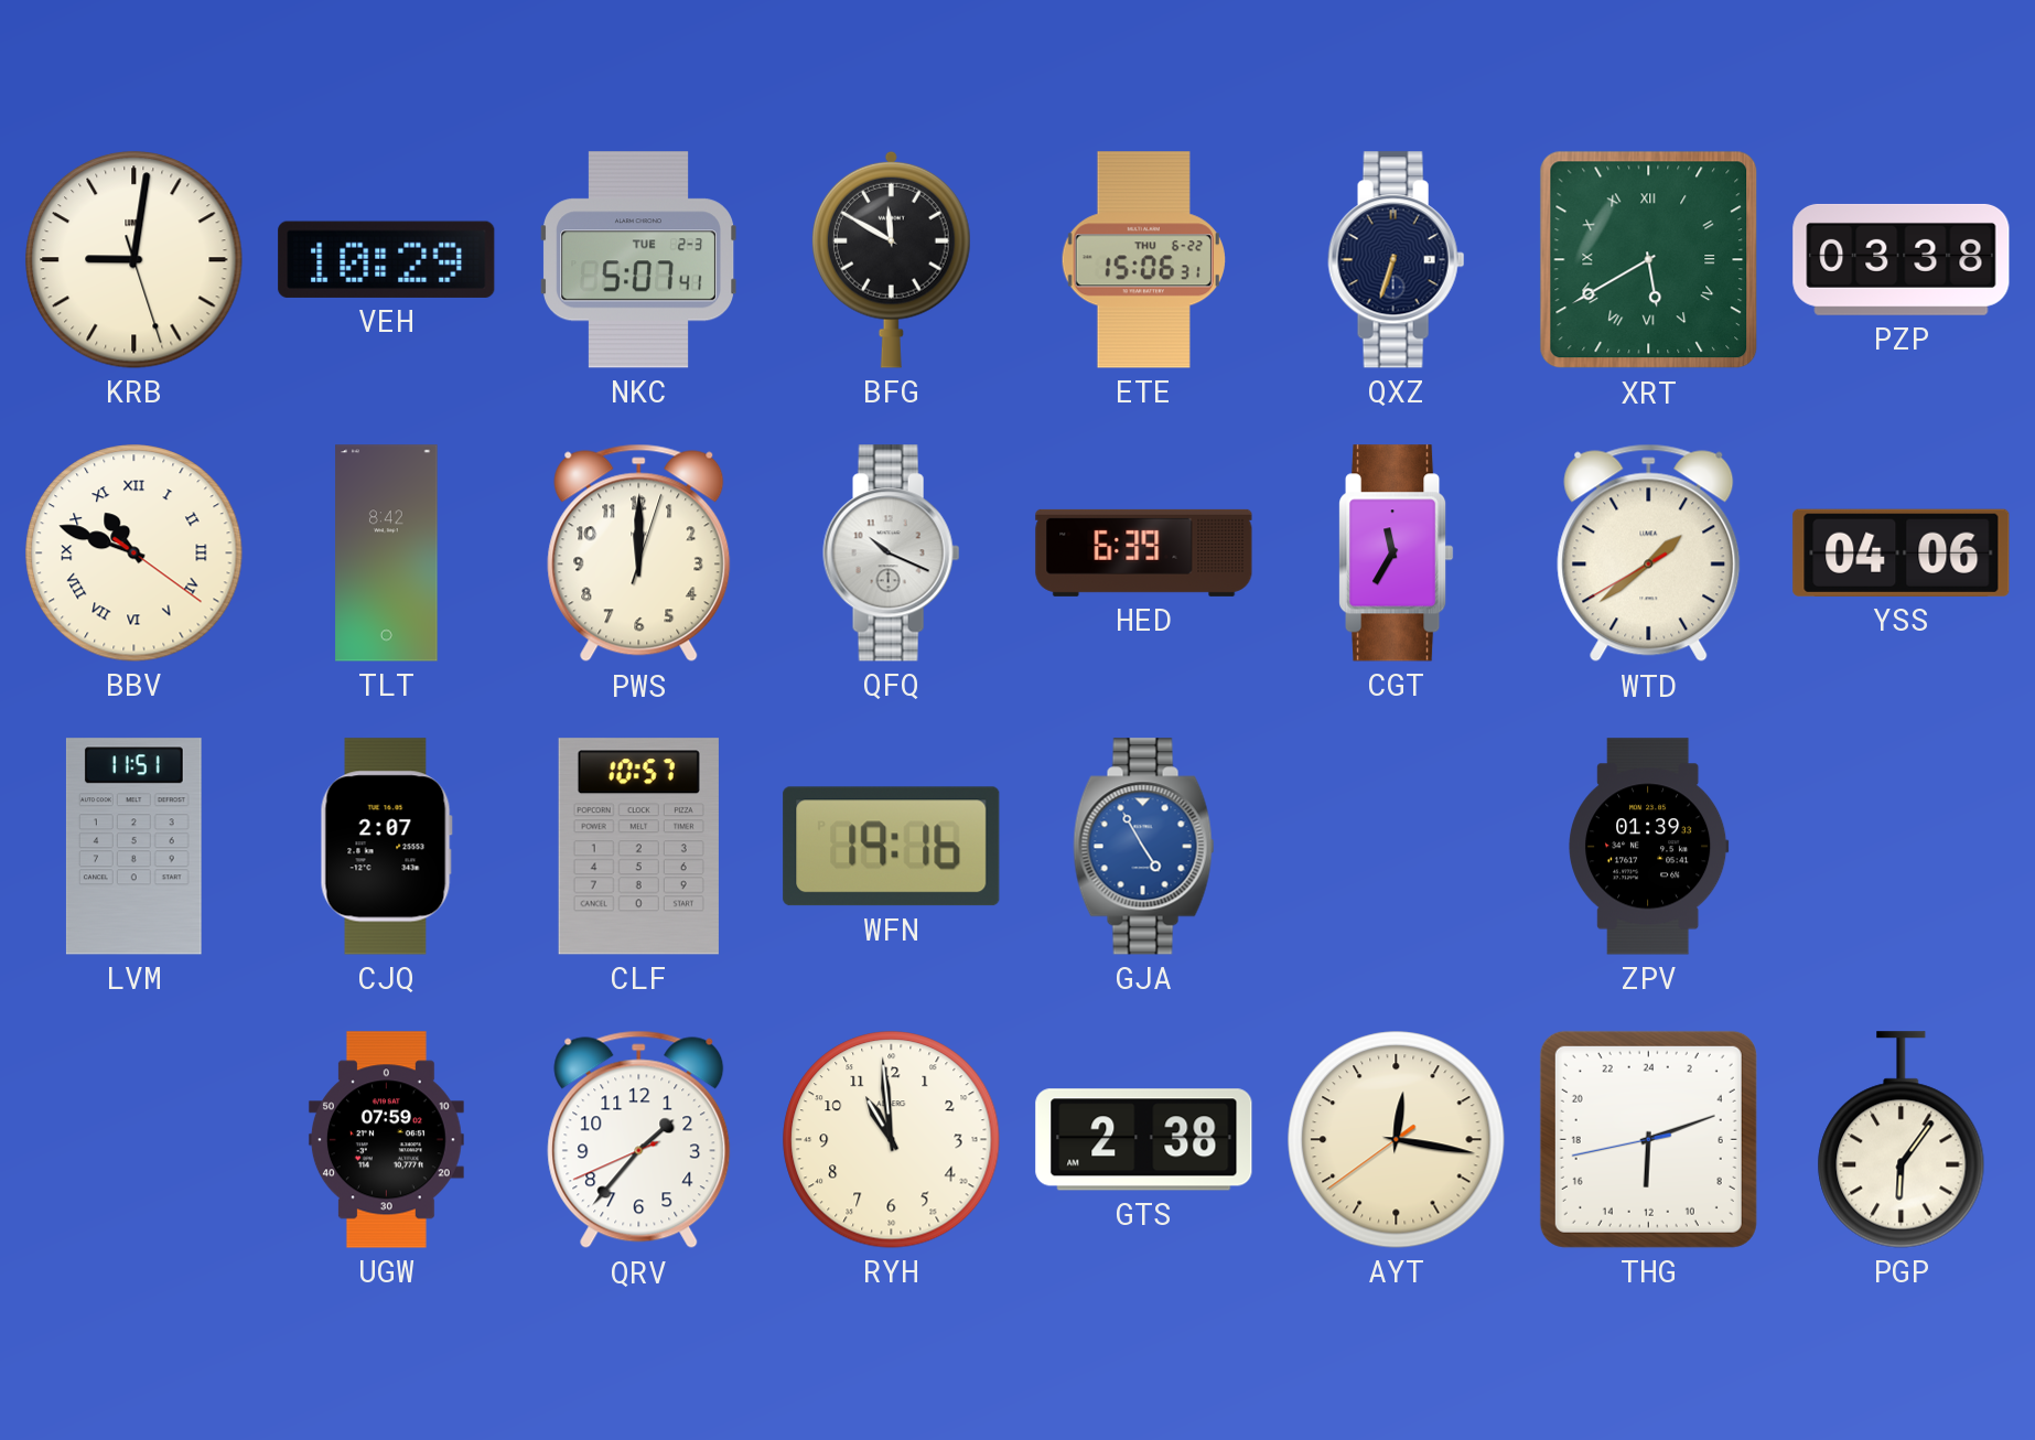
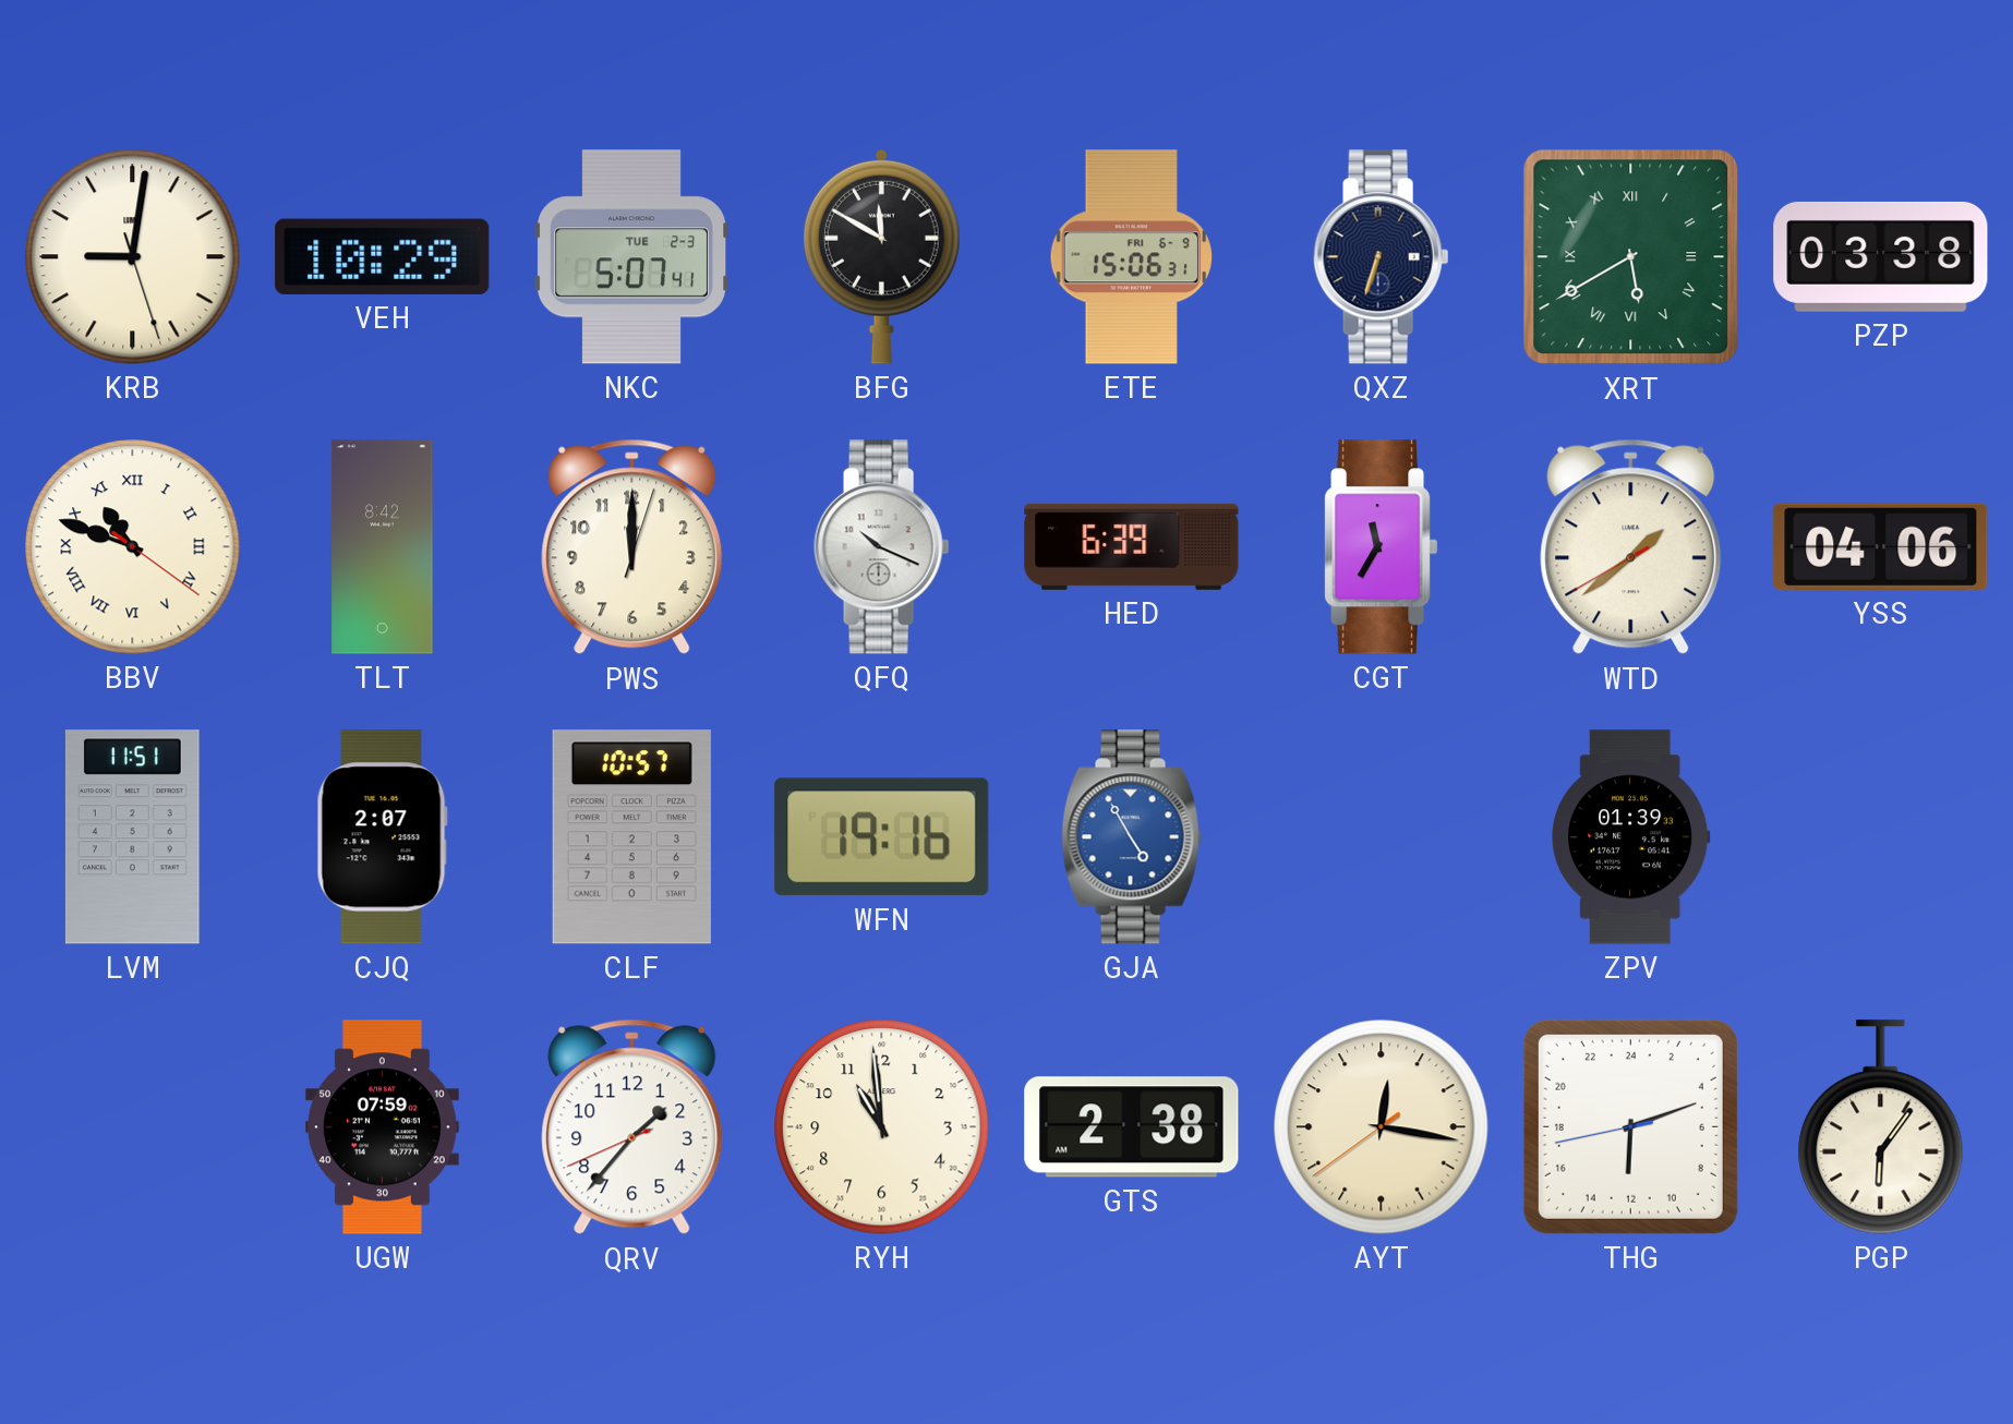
ETE date: THU 6-22 -> FRI 6-9 (1131, 257)
